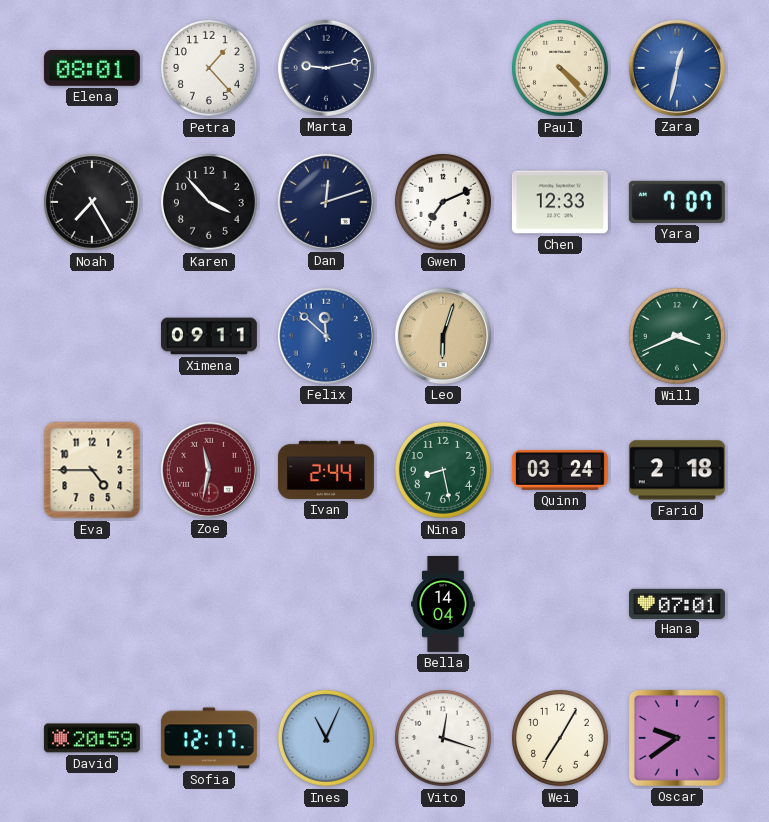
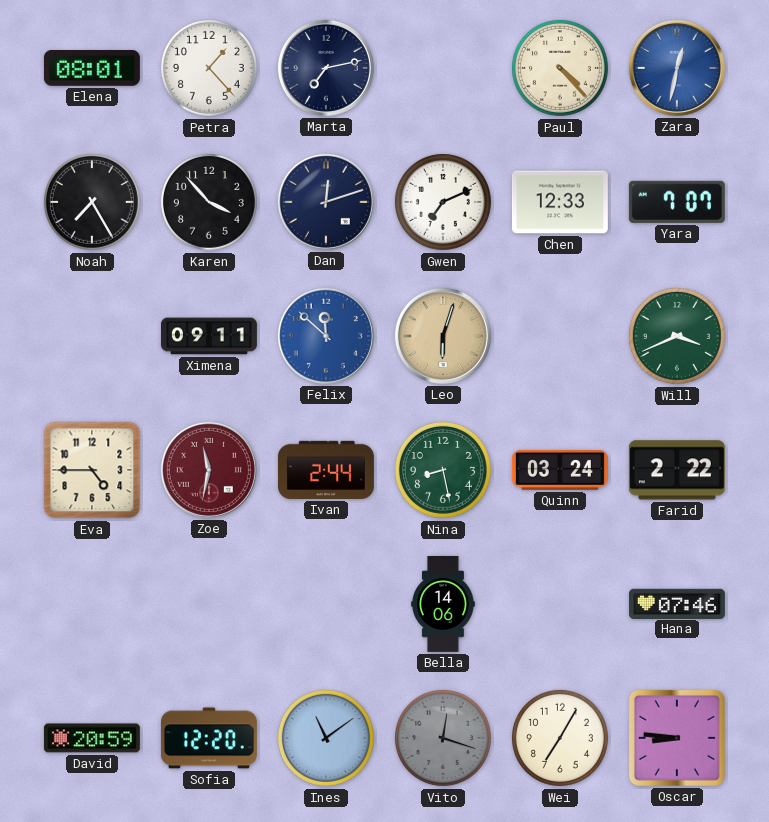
Marta: 9:13 -> 7:13 (326, 68)
Farid: 2:18 -> 2:22 (677, 470)
Bella: 14:04 -> 14:06 (444, 604)
Hana: 07:01 -> 07:46 (677, 603)
Sofia: 12:17 -> 12:20 (209, 738)
Ines: 11:04 -> 11:09 (326, 738)
Vito dial: white -> grey (443, 738)
Oscar: 9:39 -> 8:46 (677, 738)
